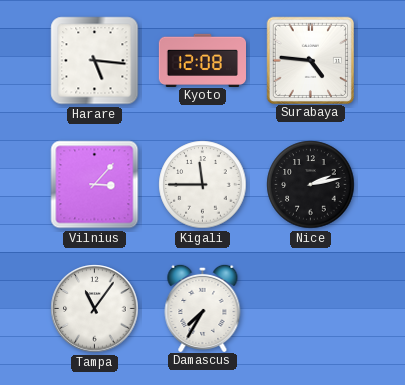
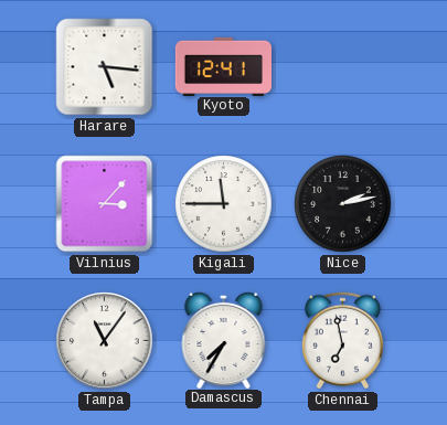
Kyoto: 12:08 -> 12:41 (223, 66)
Surabaya: 4:46 -> none (310, 60)
Chennai: none -> 6:58 (342, 341)
